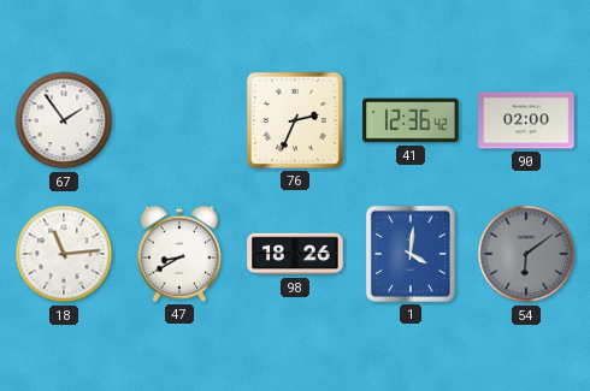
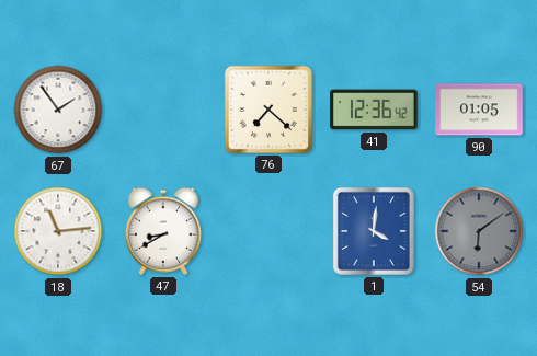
76: 2:34 -> 7:22 (268, 110)
90: 02:00 -> 01:05 (479, 110)
98: 18:26 -> none (295, 254)
